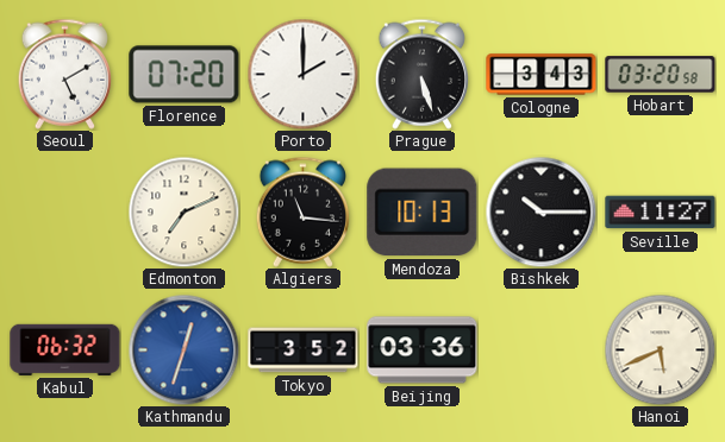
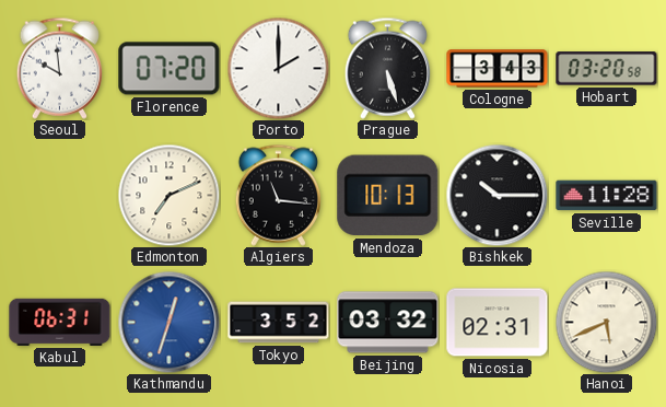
Seoul: 5:10 -> 9:59 (59, 68)
Seville: 11:27 -> 11:28 (607, 196)
Kabul: 06:32 -> 06:31 (60, 322)
Beijing: 03:36 -> 03:32 (388, 323)
Nicosia: none -> 02:31 (498, 323)
